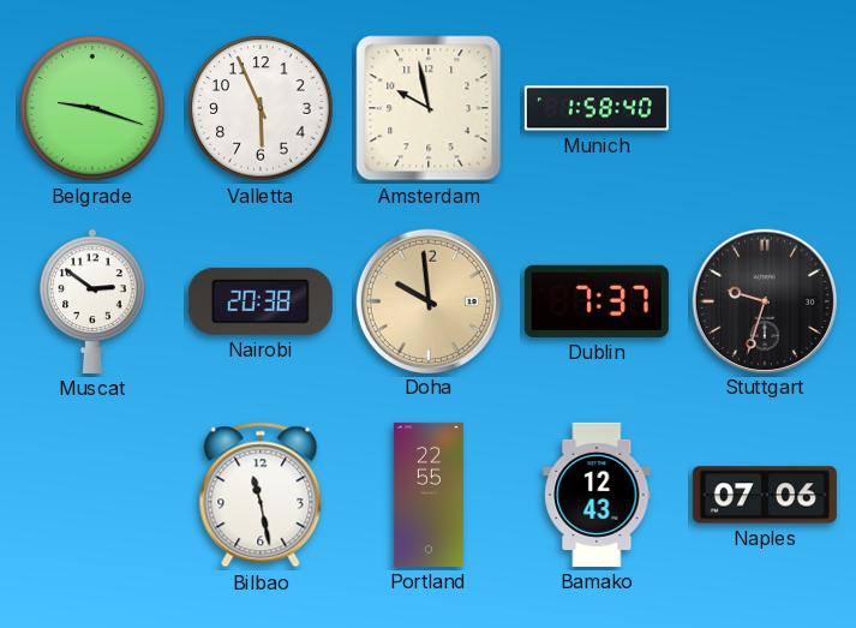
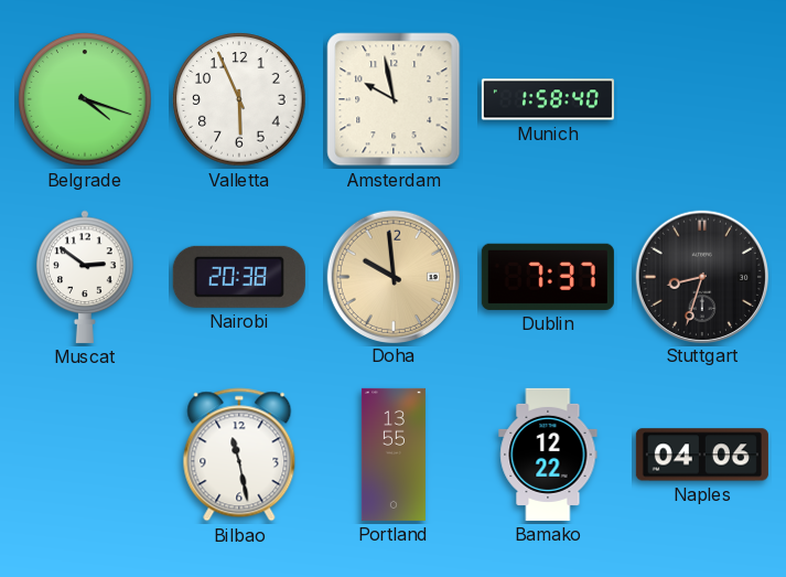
Belgrade: 9:18 -> 4:18 (85, 99)
Stuttgart: 9:33 -> 8:33 (701, 276)
Portland: 22:55 -> 13:55 (394, 455)
Bamako: 12:43 -> 12:22 (548, 455)
Naples: 07:06 -> 04:06 (702, 455)
